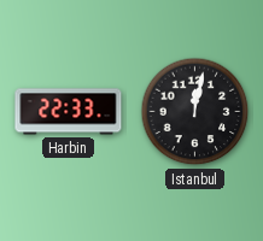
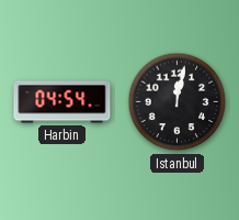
Harbin: 22:33 -> 04:54 (62, 102)
